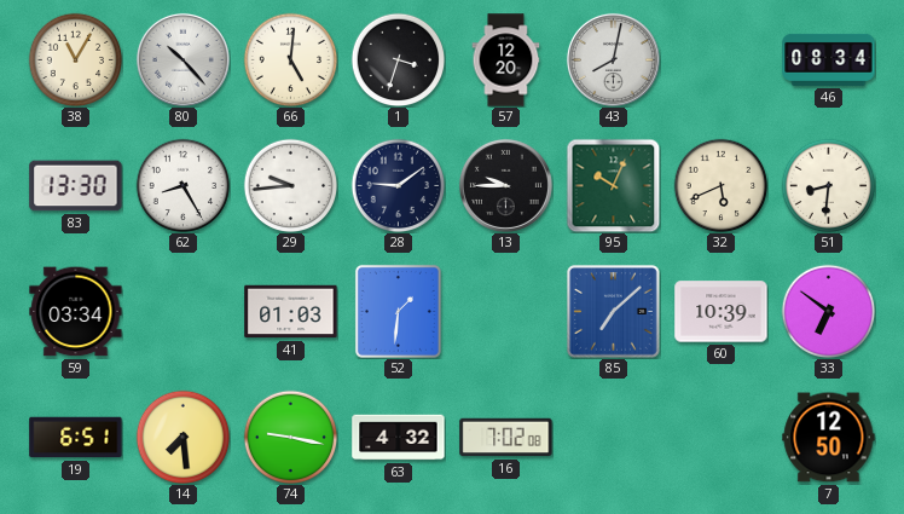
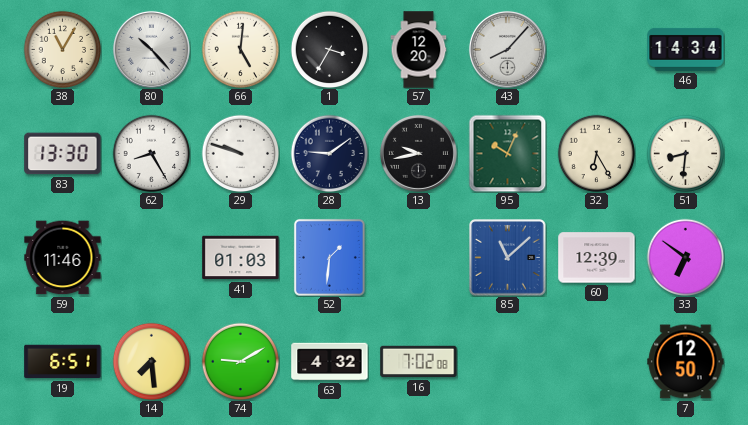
1: 3:33 -> 3:35 (329, 49)
43: 8:02 -> 8:07 (507, 49)
46: 08:34 -> 14:34 (686, 49)
29: 9:44 -> 9:48 (240, 153)
13: 9:45 -> 9:43 (418, 153)
32: 5:41 -> 6:25 (596, 153)
59: 03:34 -> 11:46 (63, 258)
85: 7:08 -> 11:08 (508, 258)
60: 10:39 -> 12:39 (597, 258)
74: 9:17 -> 9:10 (240, 361)
